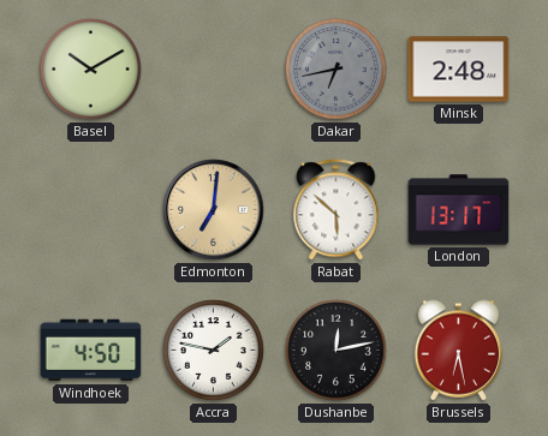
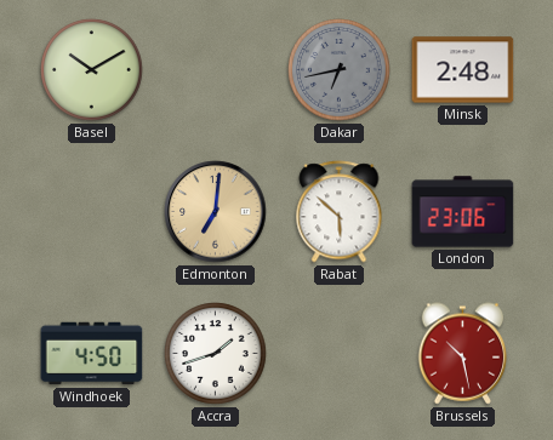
London: 13:17 -> 23:06 (463, 212)
Accra: 1:47 -> 1:42 (216, 354)
Dushanbe: 12:13 -> none (336, 351)
Brussels: 6:28 -> 10:28 (463, 354)
